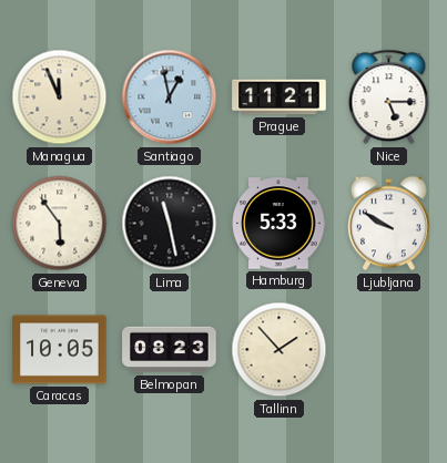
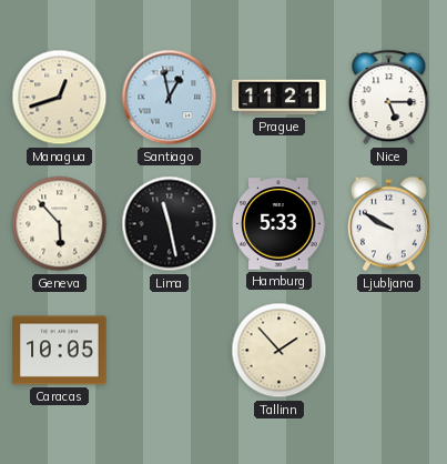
Managua: 11:56 -> 12:42 (60, 98)
Geneva: 5:54 -> 5:53 (60, 224)
Belmopan: 08:23 -> none (170, 350)
